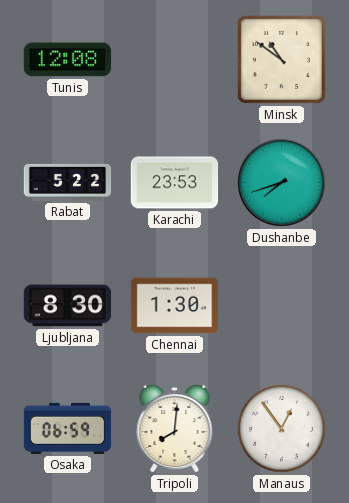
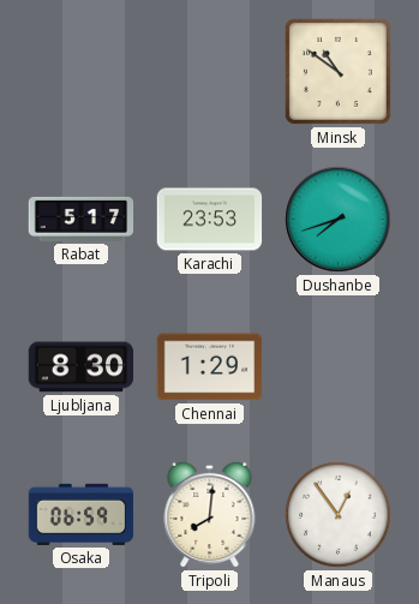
Tunis: 12:08 -> none (68, 60)
Rabat: 5:22 -> 5:17 (82, 219)
Chennai: 1:30 -> 1:29 (210, 367)
